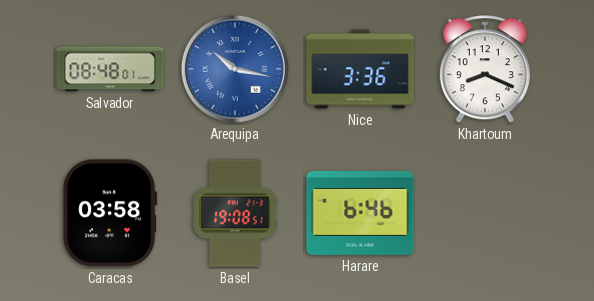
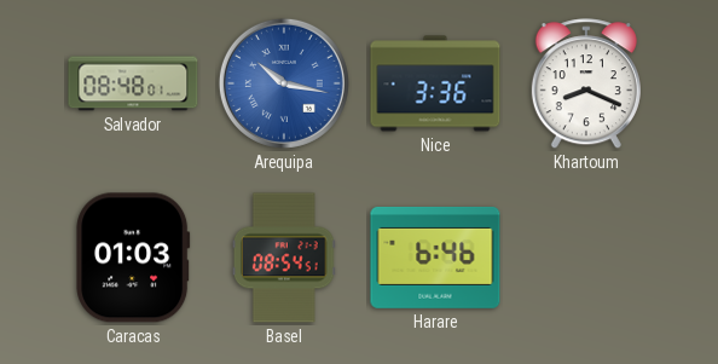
Caracas: 03:58 -> 01:03 (133, 258)
Basel: 19:08 -> 08:54 (284, 258)
